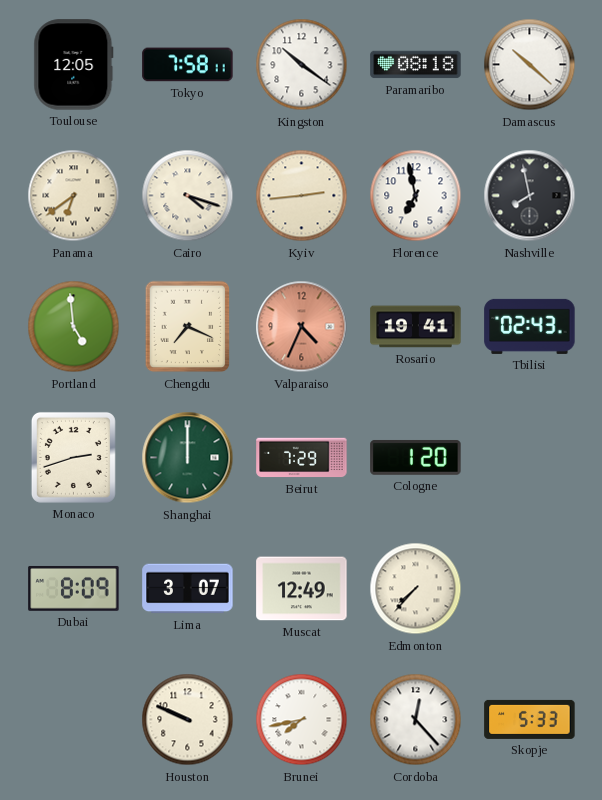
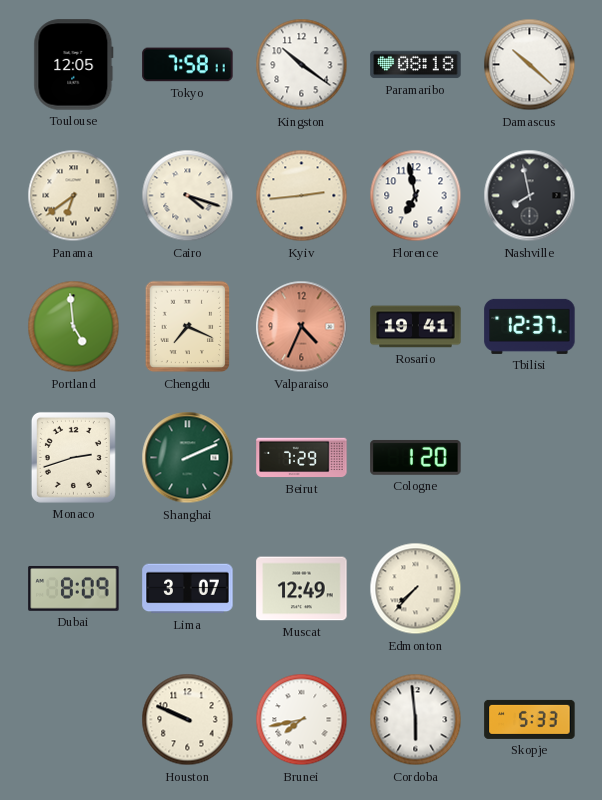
Tbilisi: 02:43 -> 12:37 (530, 326)
Shanghai: 12:00 -> 2:11 (188, 458)
Cordoba: 12:23 -> 5:59 (416, 720)
